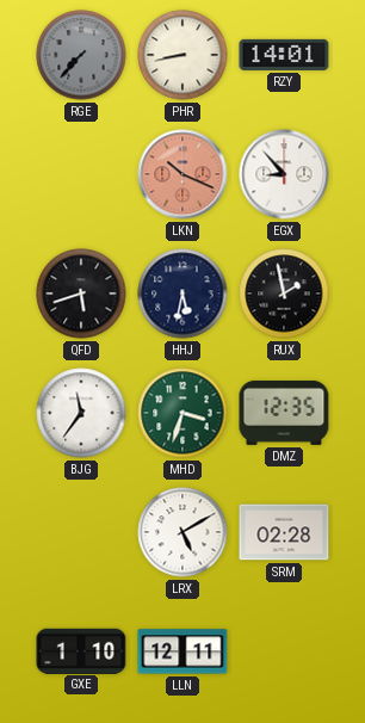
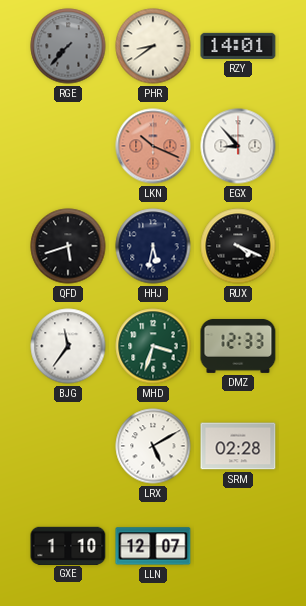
PHR: 8:43 -> 8:39 (153, 46)
RUX: 1:58 -> 4:19 (238, 246)
DMZ: 12:35 -> 12:33 (238, 346)
LLN: 12:11 -> 12:07 (153, 546)
